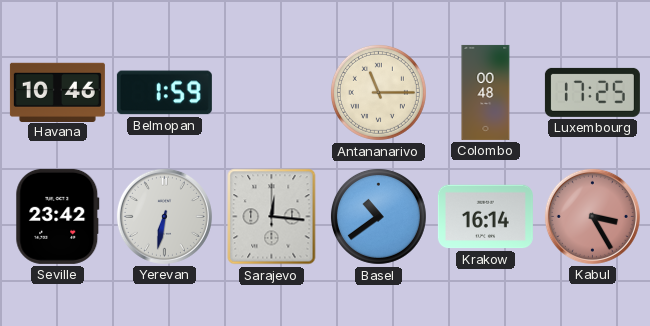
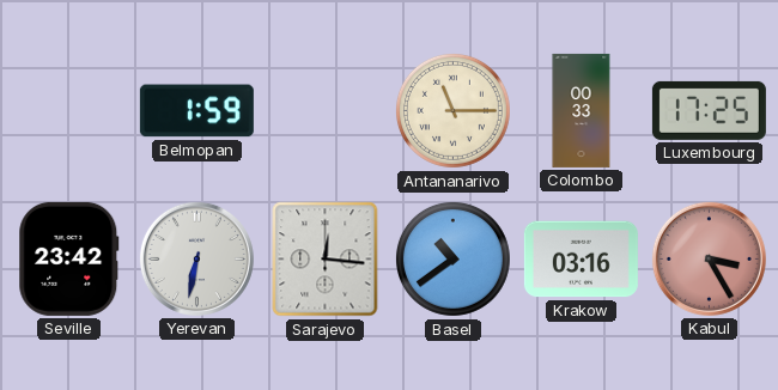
Havana: 10:46 -> none (57, 92)
Colombo: 00:48 -> 00:33 (582, 110)
Krakow: 16:14 -> 03:16 (581, 260)
